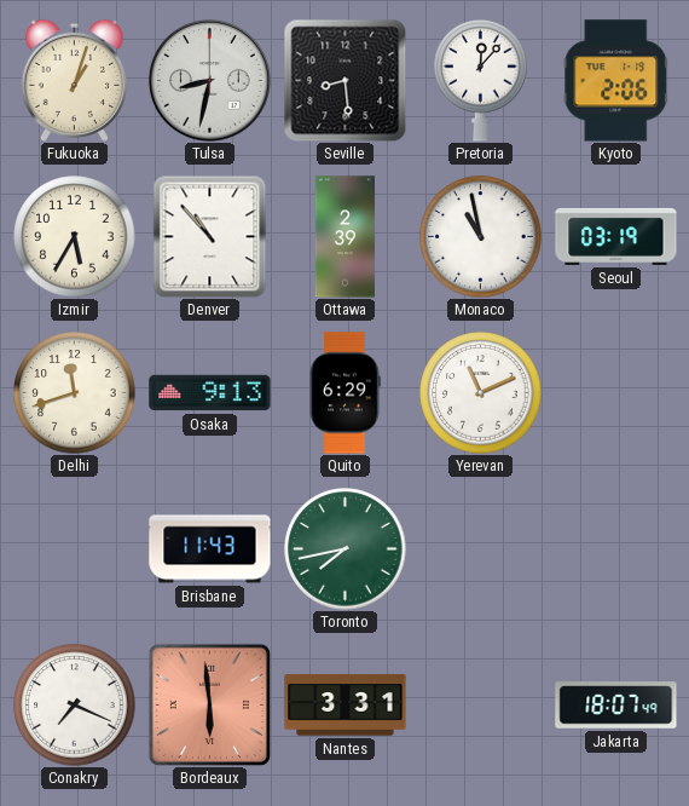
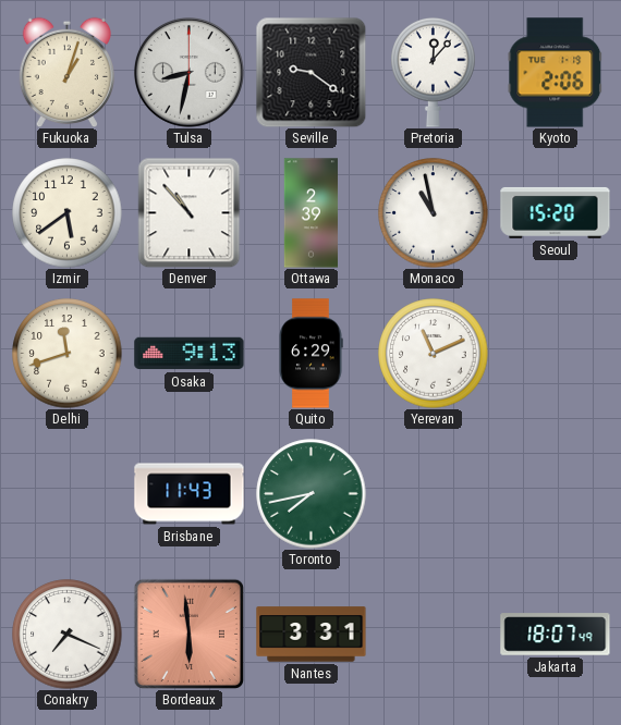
Seville: 8:29 -> 9:21 (310, 72)
Izmir: 5:35 -> 5:39 (68, 213)
Seoul: 03:19 -> 15:20 (556, 212)
